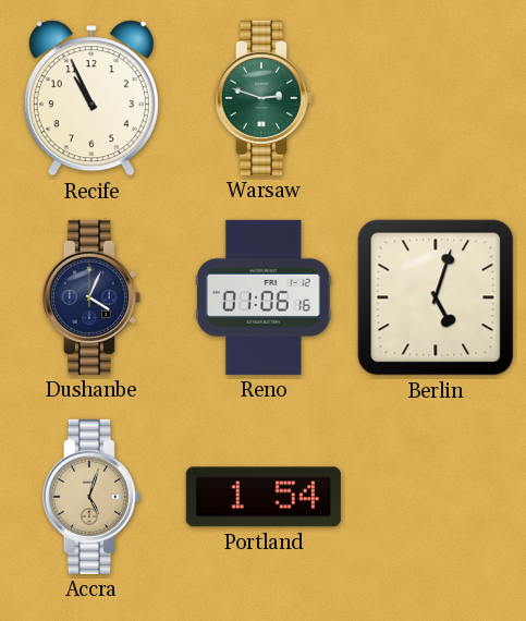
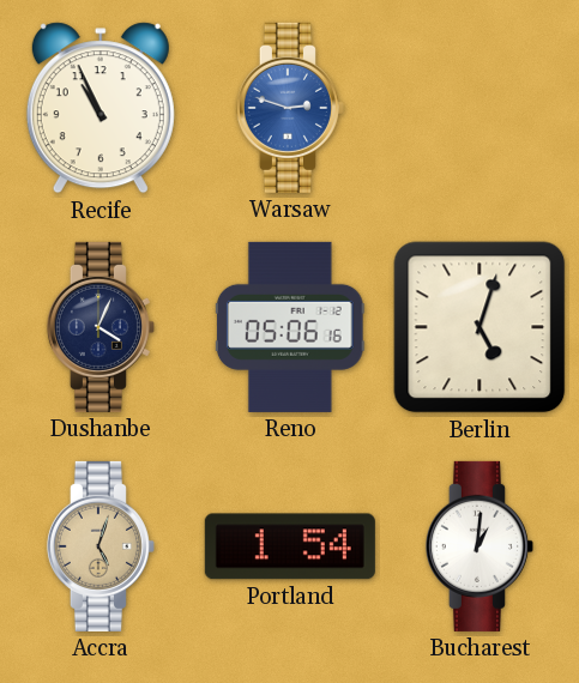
Warsaw dial: green -> blue (290, 108)
Reno: 01:06 -> 05:06 (290, 327)
Bucharest: none -> 1:01 (480, 546)
